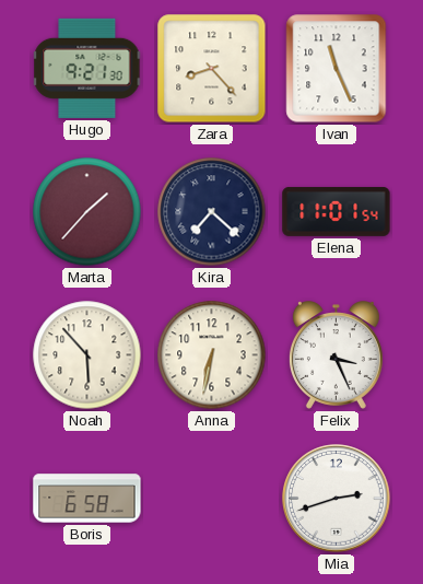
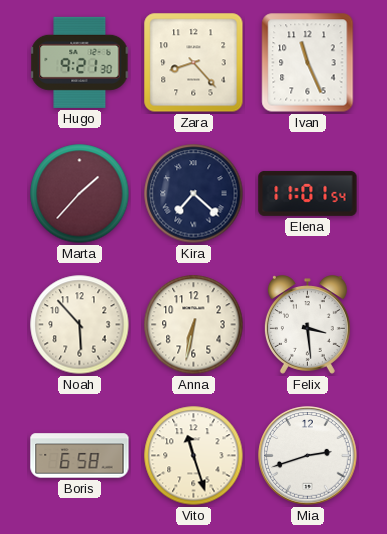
Felix: 3:26 -> 3:29 (307, 325)
Vito: none -> 11:27 (194, 456)
